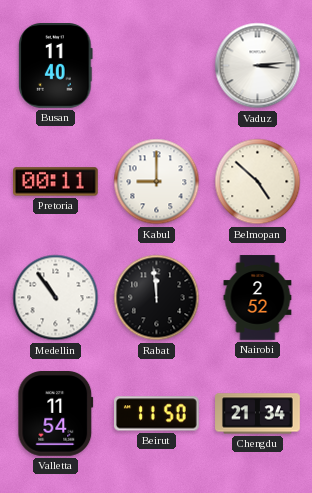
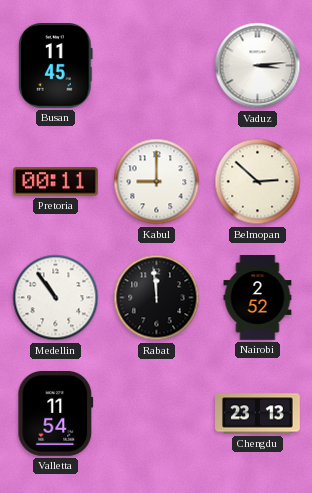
Busan: 11:40 -> 11:45 (56, 66)
Belmopan: 4:52 -> 2:52 (258, 182)
Beirut: 11:50 -> none (157, 414)
Chengdu: 21:34 -> 23:13 (258, 414)
